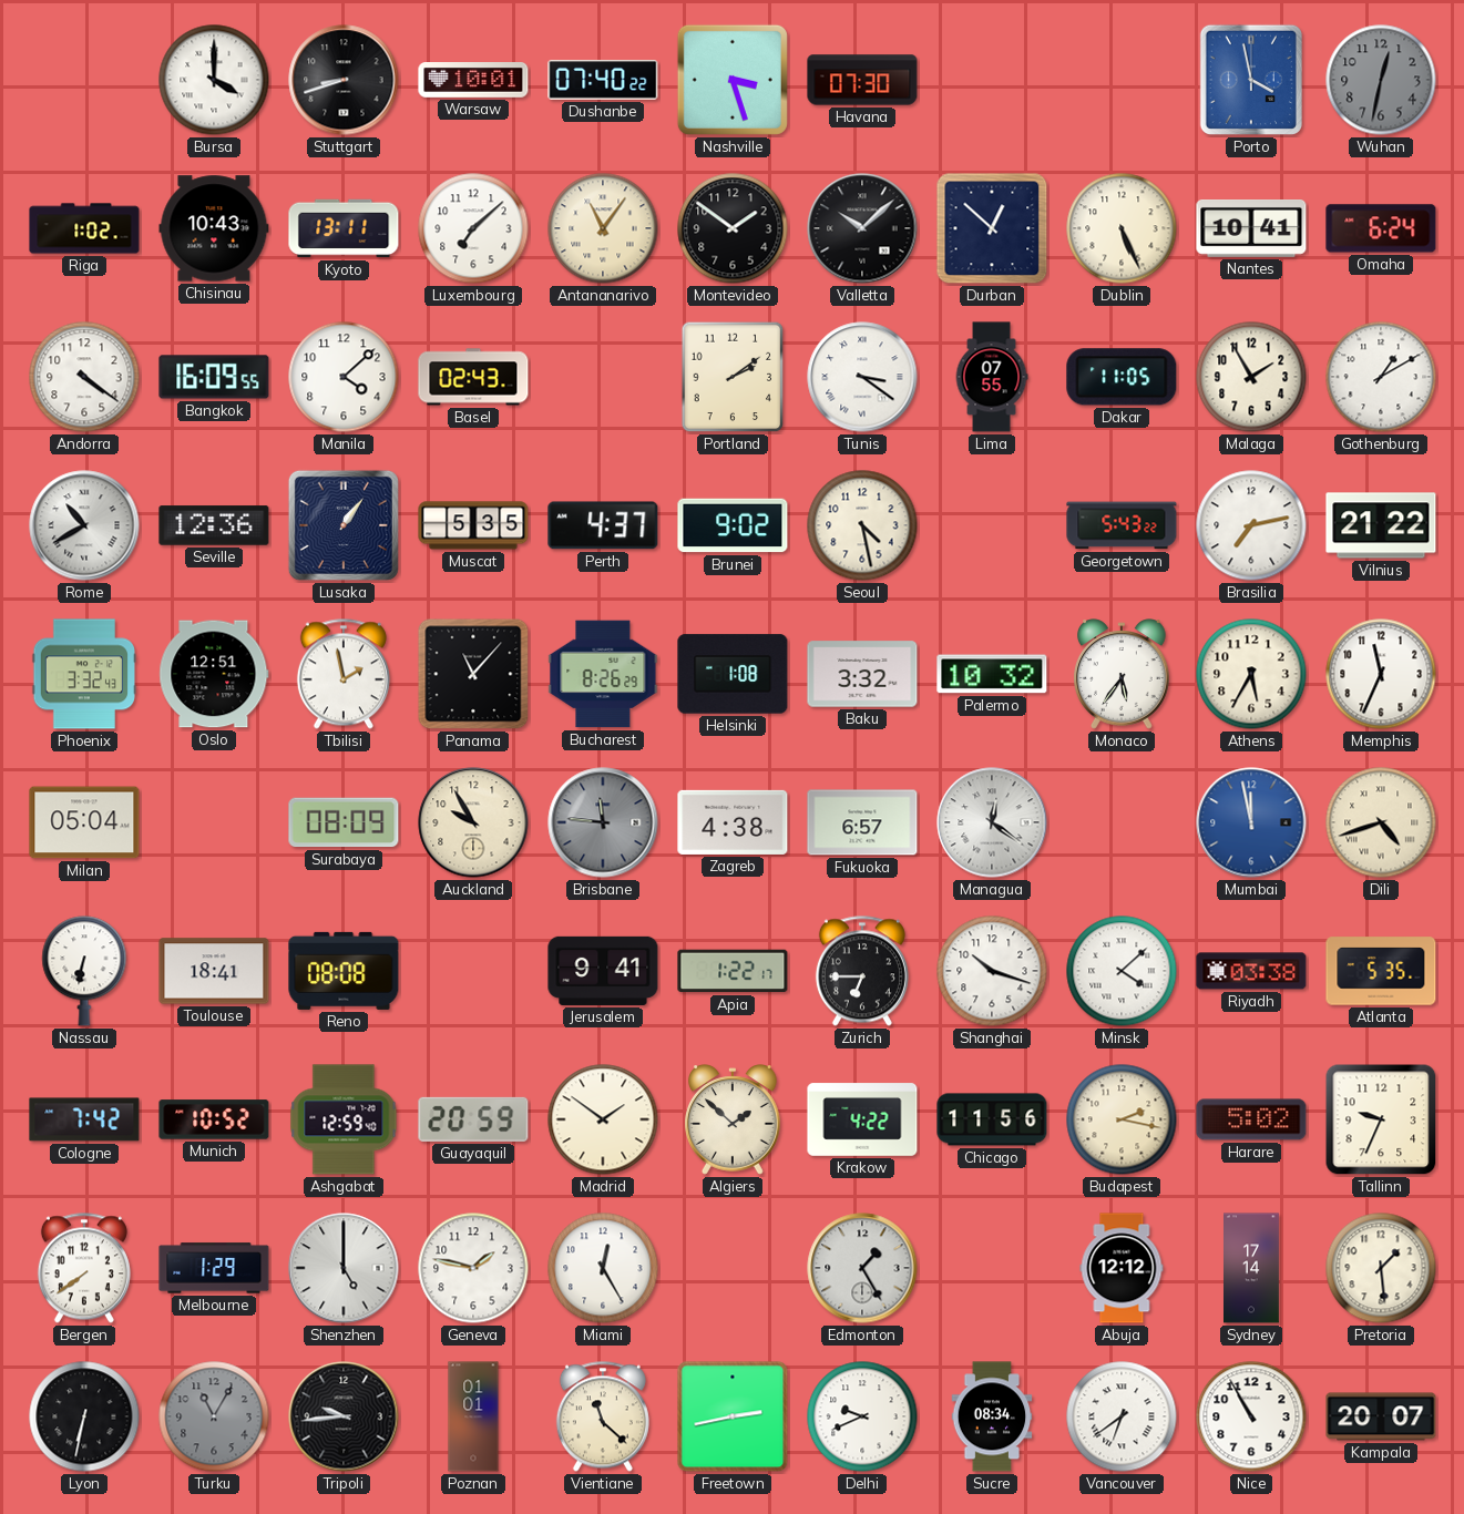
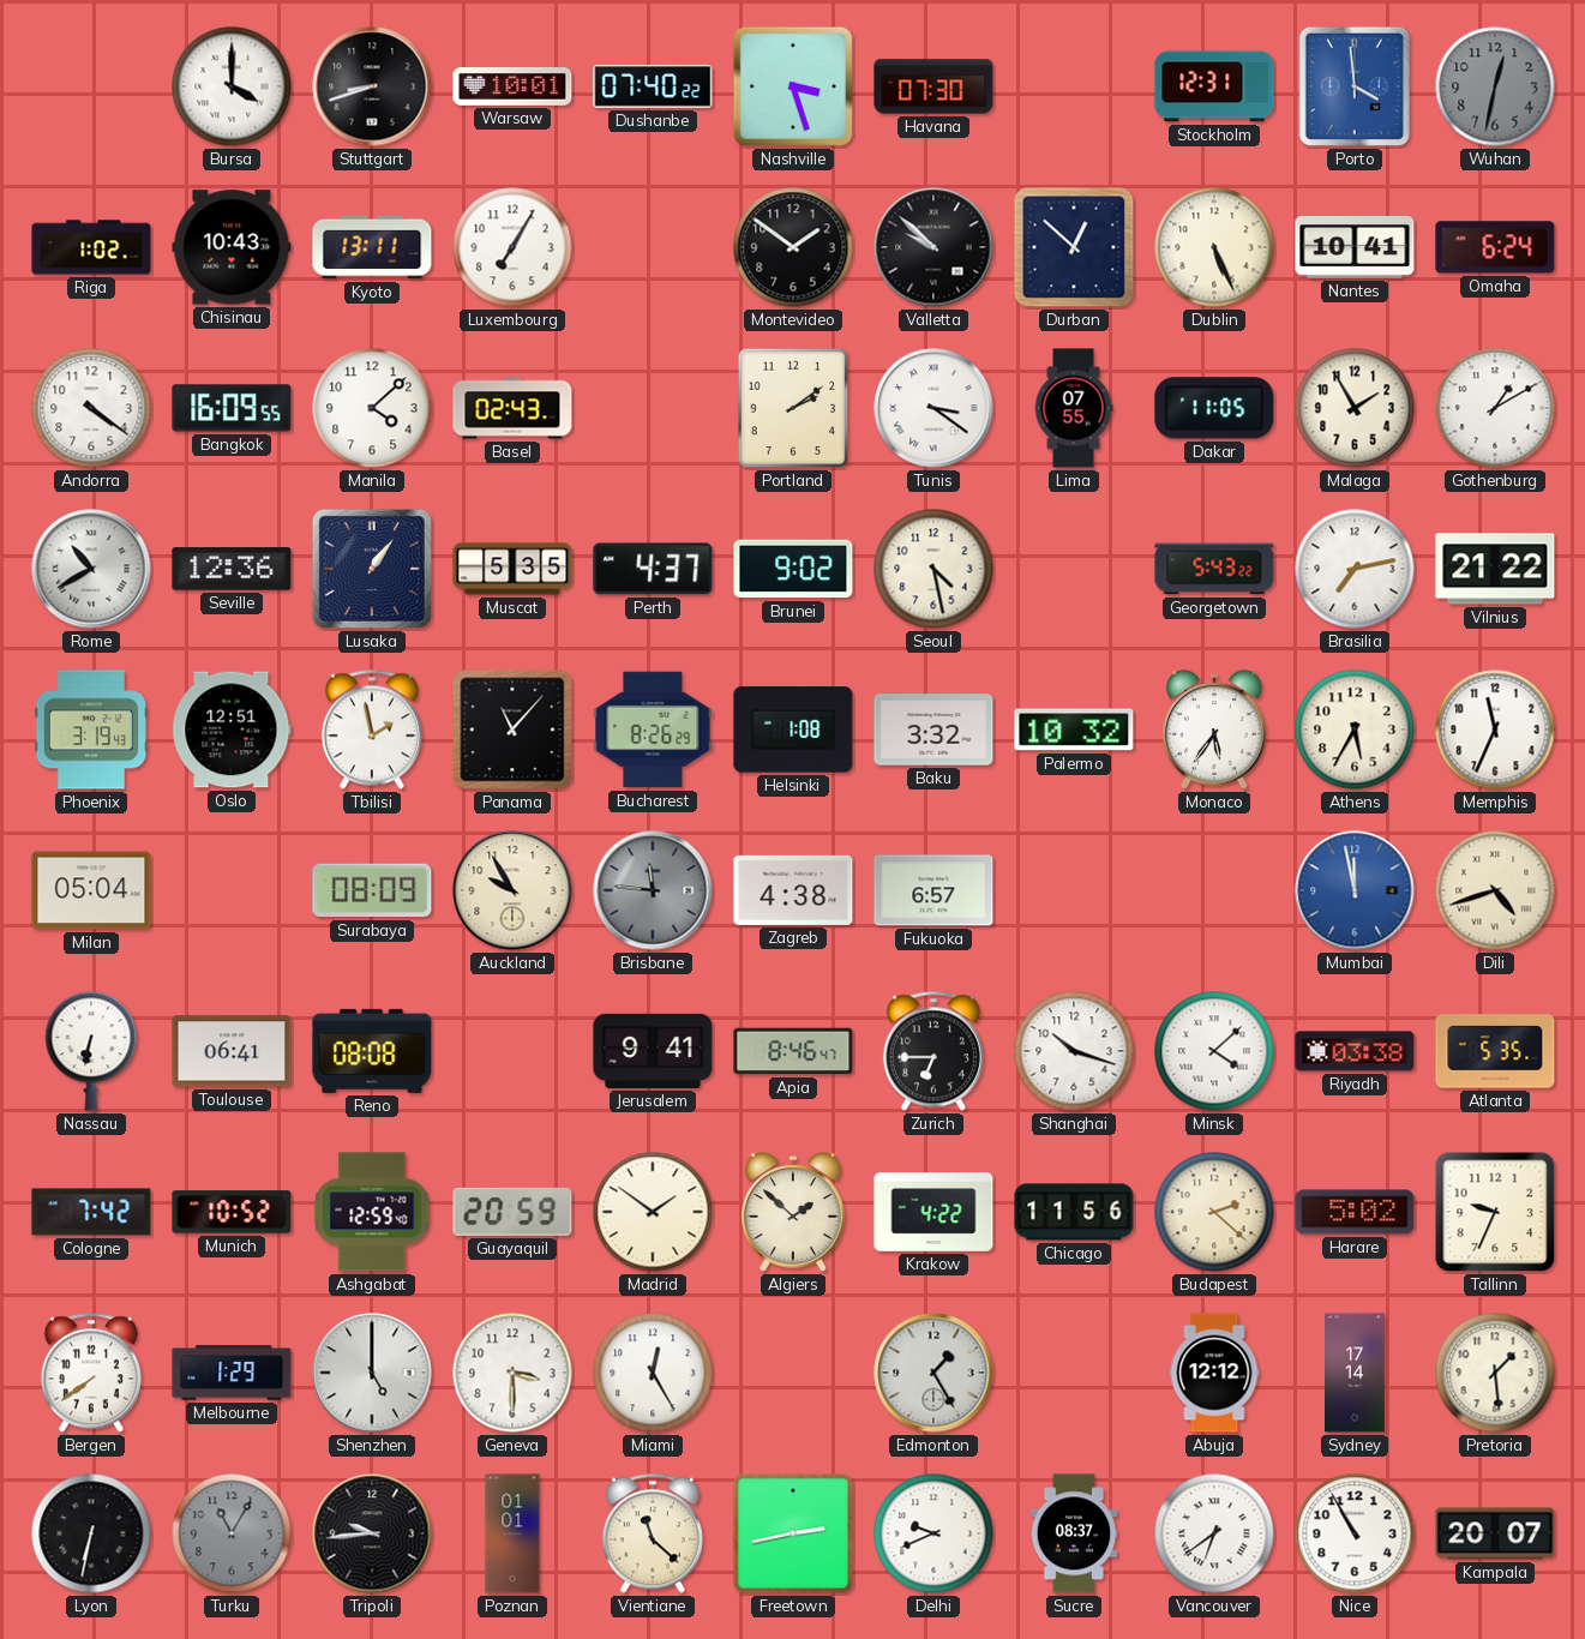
Stockholm: none -> 12:31 (1214, 86)
Porto: 3:58 -> 3:59 (1355, 86)
Luxembourg: 7:08 -> 7:05 (512, 247)
Antananarivo: 11:06 -> none (603, 228)
Valletta: 10:08 -> 9:52 (933, 247)
Phoenix: 3:32 -> 3:19 (90, 730)
Managua: 12:21 -> none (992, 822)
Toulouse: 18:41 -> 06:41 (232, 1051)
Apia: 1:22 -> 8:46 (793, 1051)
Budapest: 2:17 -> 2:22 (1214, 1212)
Geneva: 1:47 -> 3:30 (512, 1373)
Sucre: 08:34 -> 08:37 (1074, 1533)
